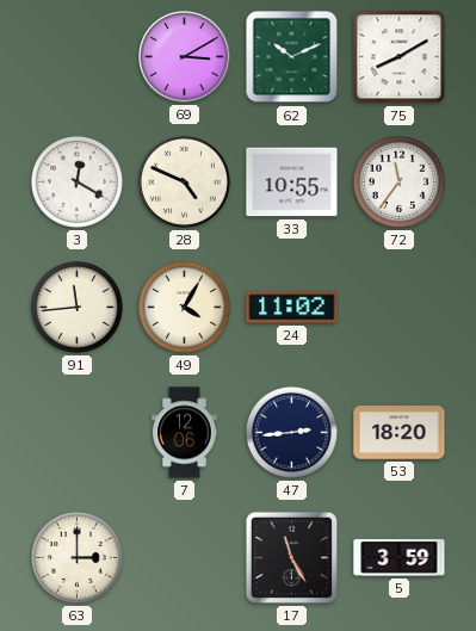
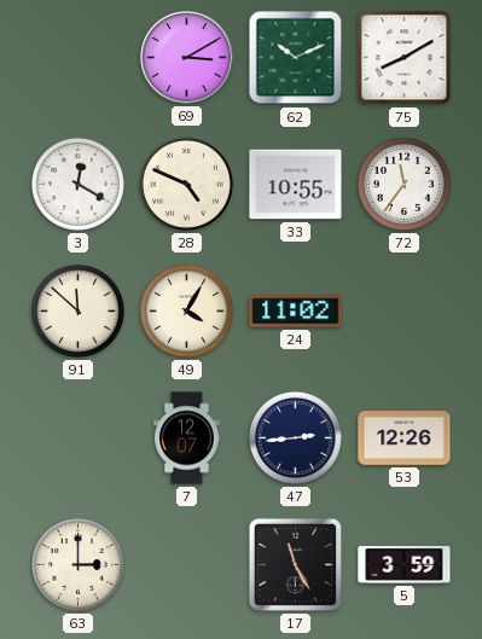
91: 11:44 -> 11:52 (77, 310)
7: 12:06 -> 12:07 (187, 438)
53: 18:20 -> 12:26 (405, 438)
